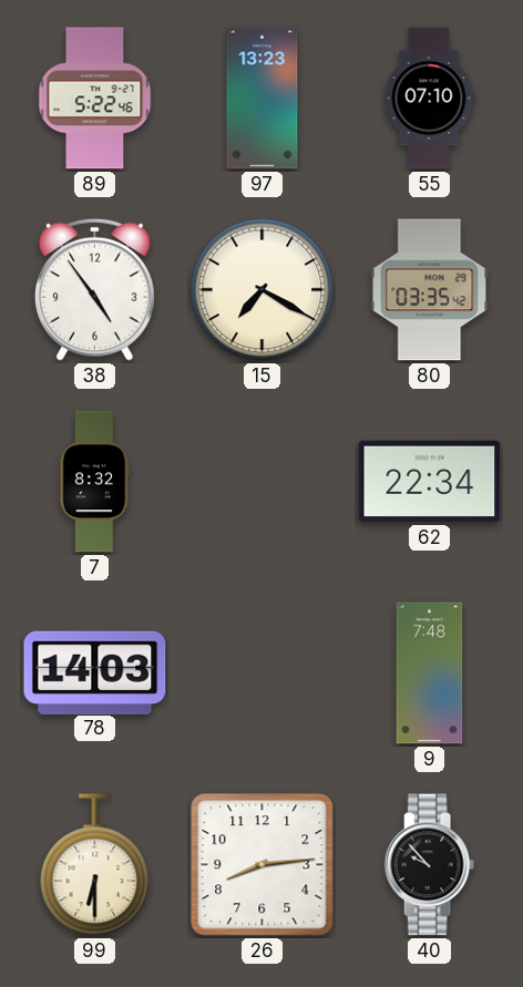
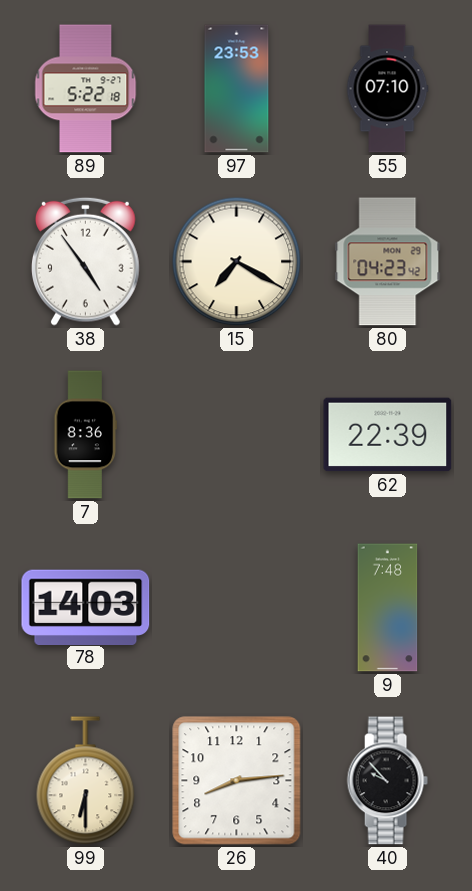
89: 5:22:46 -> 5:22:18 (86, 89)
97: 13:23 -> 23:53 (237, 89)
80: 03:35 -> 04:23 (388, 262)
7: 8:32 -> 8:36 (86, 435)
62: 22:34 -> 22:39 (388, 435)
